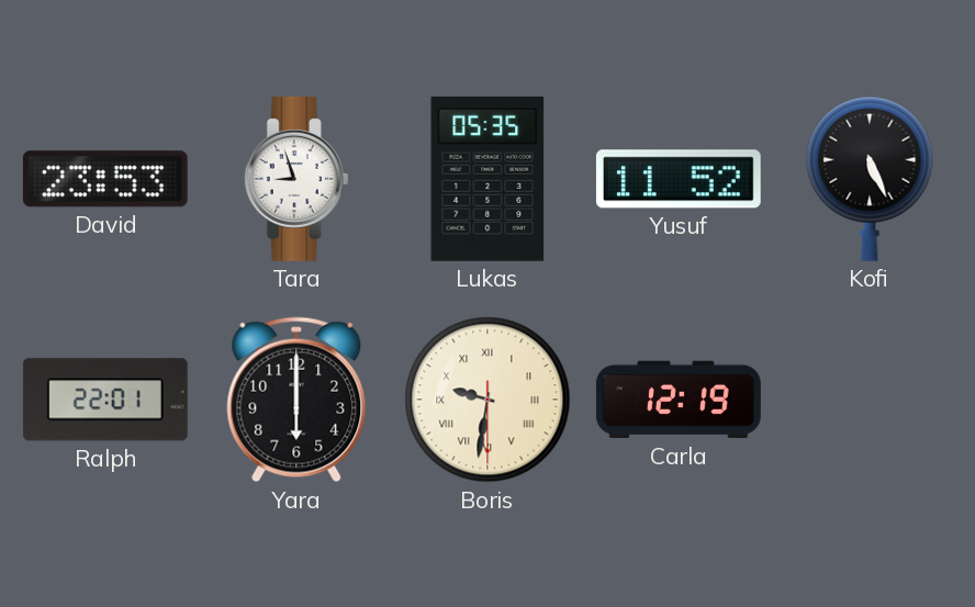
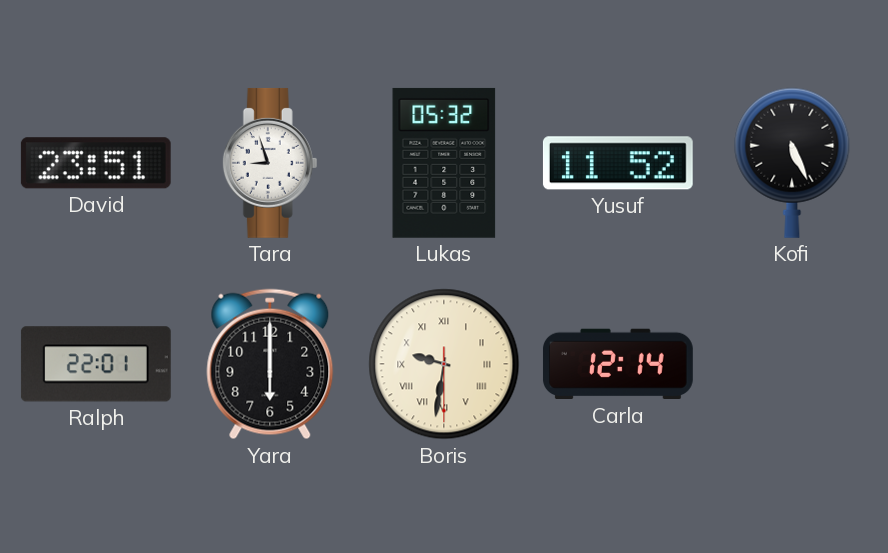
David: 23:53 -> 23:51 (96, 163)
Lukas: 05:35 -> 05:32 (444, 163)
Carla: 12:19 -> 12:14 (618, 364)
